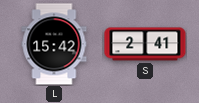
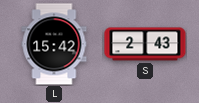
S: 2:41 -> 2:43 (145, 44)
